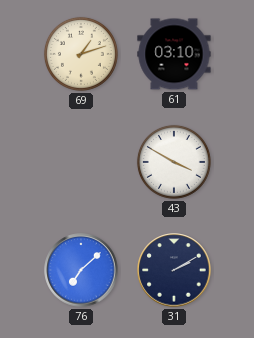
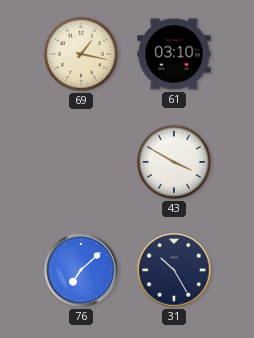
69: 1:12 -> 1:17 (81, 54)
31: 2:10 -> 10:25 (174, 270)
